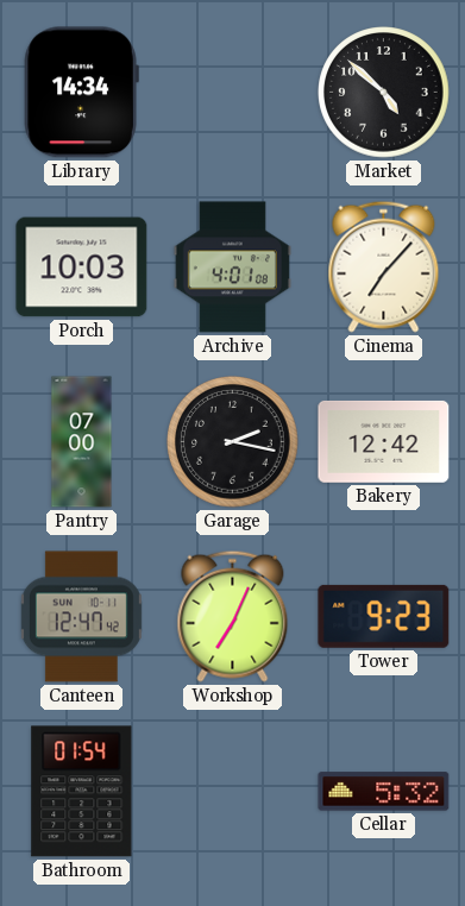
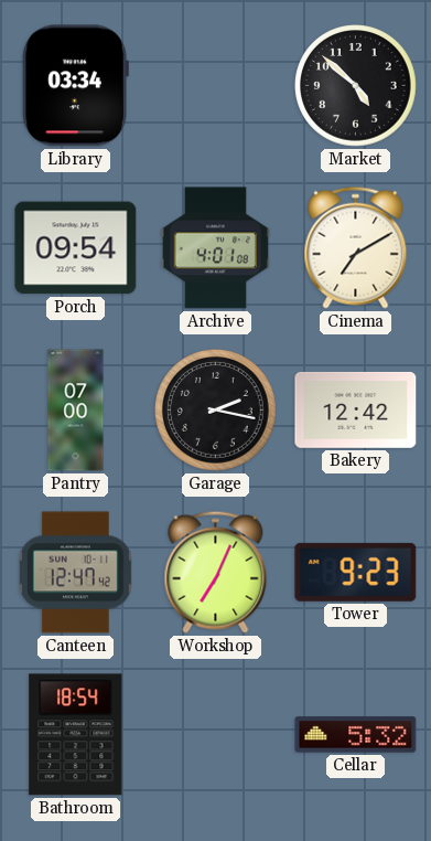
Library: 14:34 -> 03:34 (75, 86)
Porch: 10:03 -> 09:54 (76, 248)
Cinema: 7:07 -> 7:10 (356, 247)
Bathroom: 01:54 -> 18:54 (76, 735)
